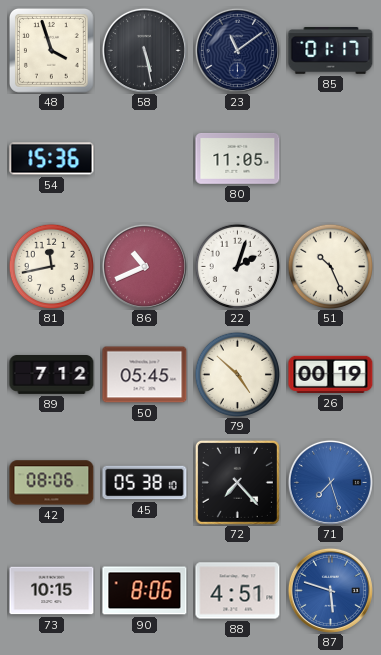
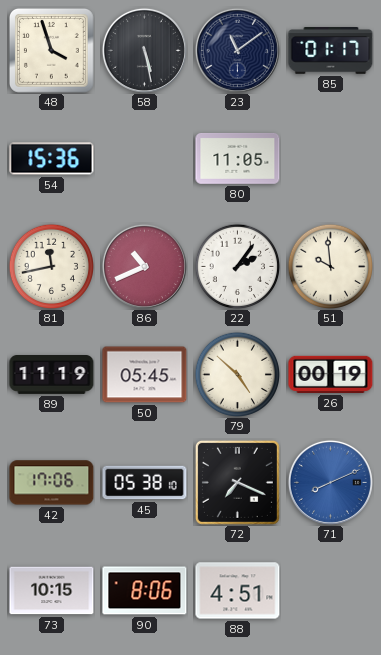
22: 2:03 -> 2:06 (237, 266)
51: 10:26 -> 9:59 (330, 266)
89: 7:12 -> 11:19 (52, 375)
42: 08:06 -> 17:06 (52, 483)
72: 7:23 -> 7:19 (237, 482)
71: 7:27 -> 8:11 (330, 482)
87: 5:48 -> none (330, 590)
